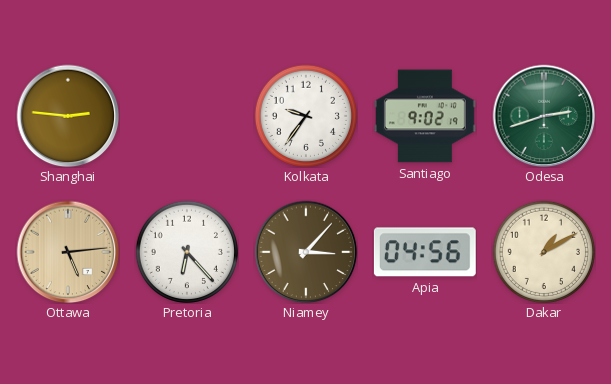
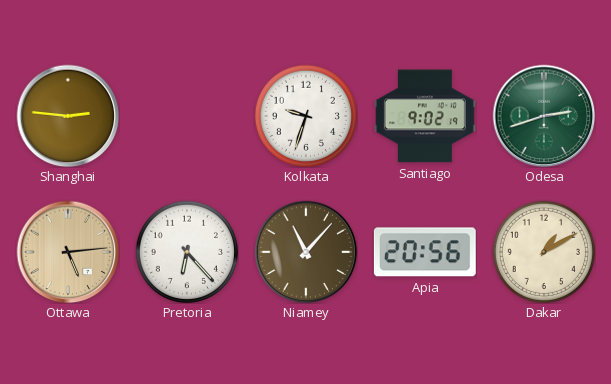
Kolkata: 9:36 -> 9:33 (306, 116)
Niamey: 3:07 -> 11:07 (306, 252)
Apia: 04:56 -> 20:56 (425, 252)
